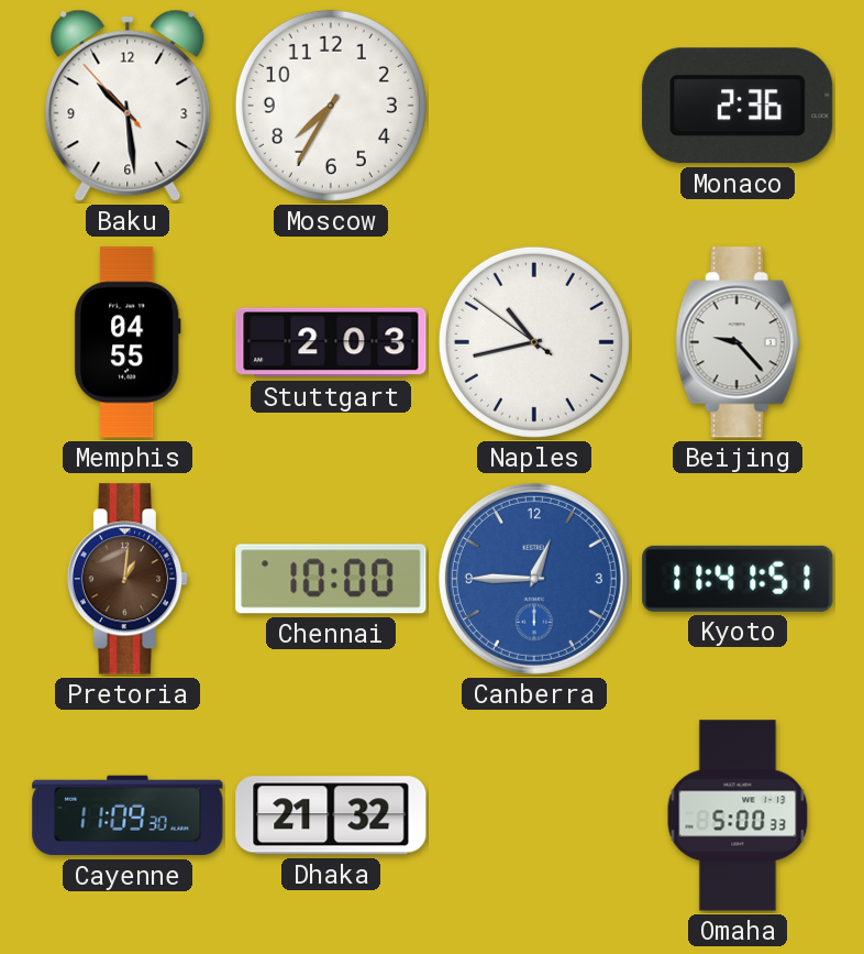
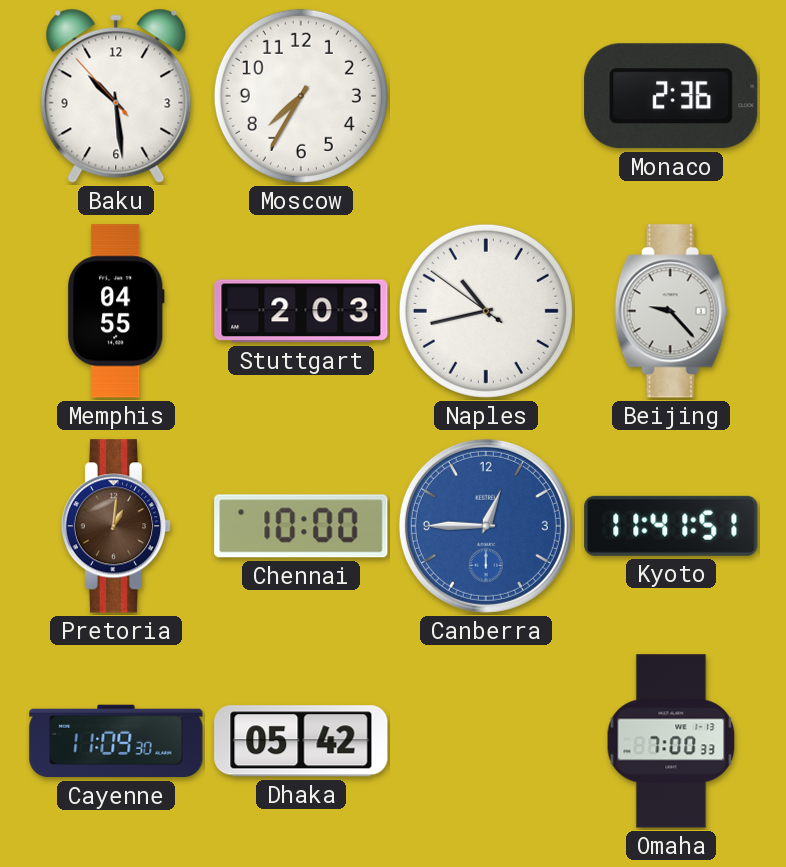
Dhaka: 21:32 -> 05:42 (301, 741)
Omaha: 5:00 -> 7:00 (671, 741)
